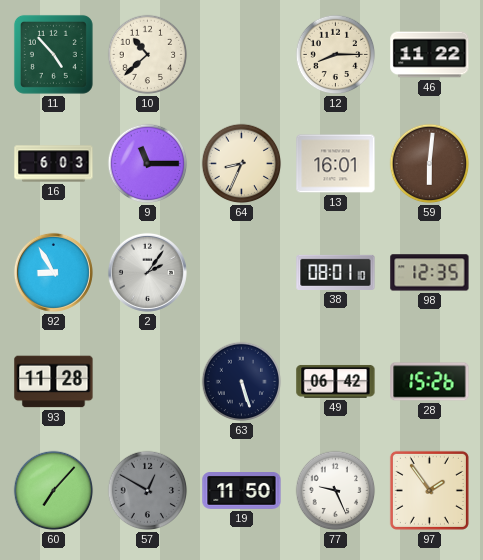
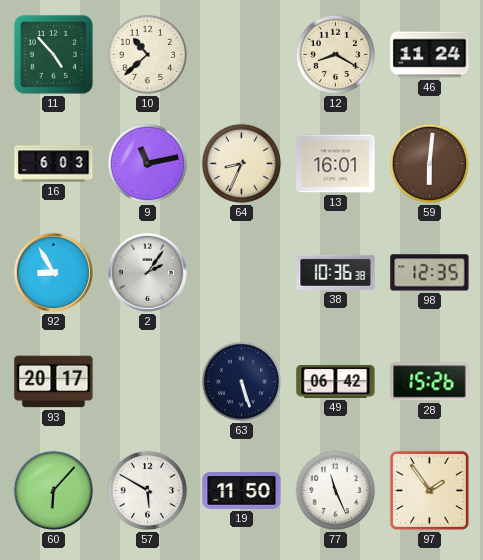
12: 8:15 -> 8:20 (336, 55)
46: 11:22 -> 11:24 (430, 55)
9: 11:15 -> 11:13 (148, 164)
38: 08:01 -> 10:36 (336, 272)
93: 11:28 -> 20:17 (54, 382)
60: 7:07 -> 6:07 (54, 491)
57: 12:50 -> 5:50 (148, 491)
57 dial: grey -> white (148, 491)
77: 9:26 -> 11:26 (336, 491)
